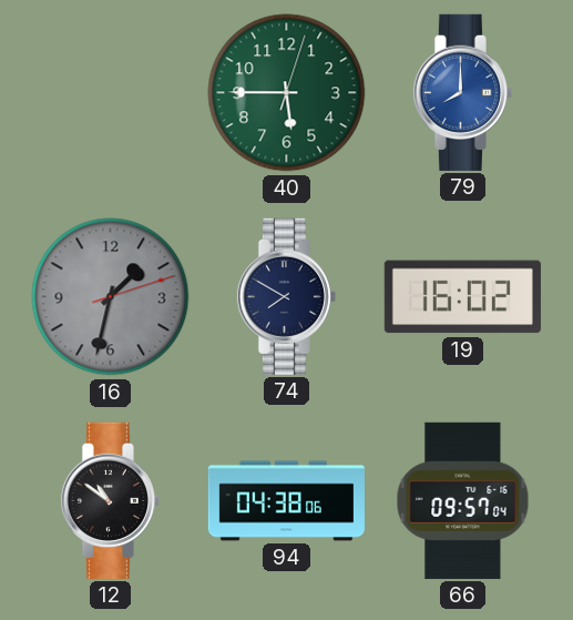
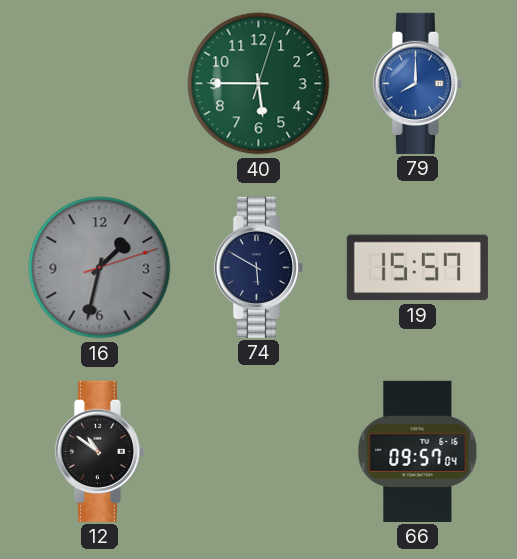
74: 7:50 -> 5:50 (258, 267)
19: 16:02 -> 15:57 (417, 268)
94: 04:38 -> none (286, 501)
